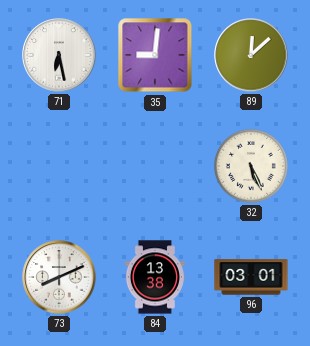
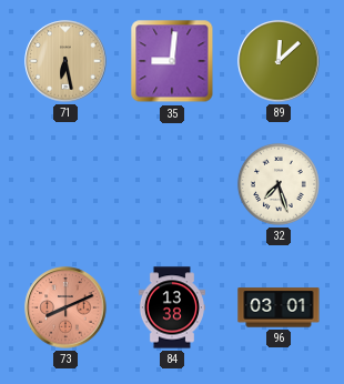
71 dial: white -> champagne (65, 61)
32: 5:26 -> 7:27 (279, 184)
73 dial: white -> salmon (65, 307)
